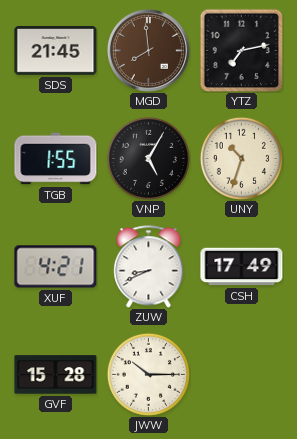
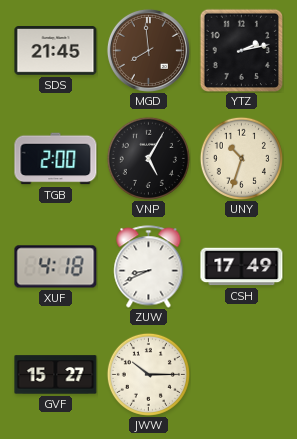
YTZ: 7:13 -> 2:13 (241, 50)
TGB: 1:55 -> 2:00 (56, 159)
XUF: 4:21 -> 4:18 (56, 267)
GVF: 15:28 -> 15:27 (56, 375)
